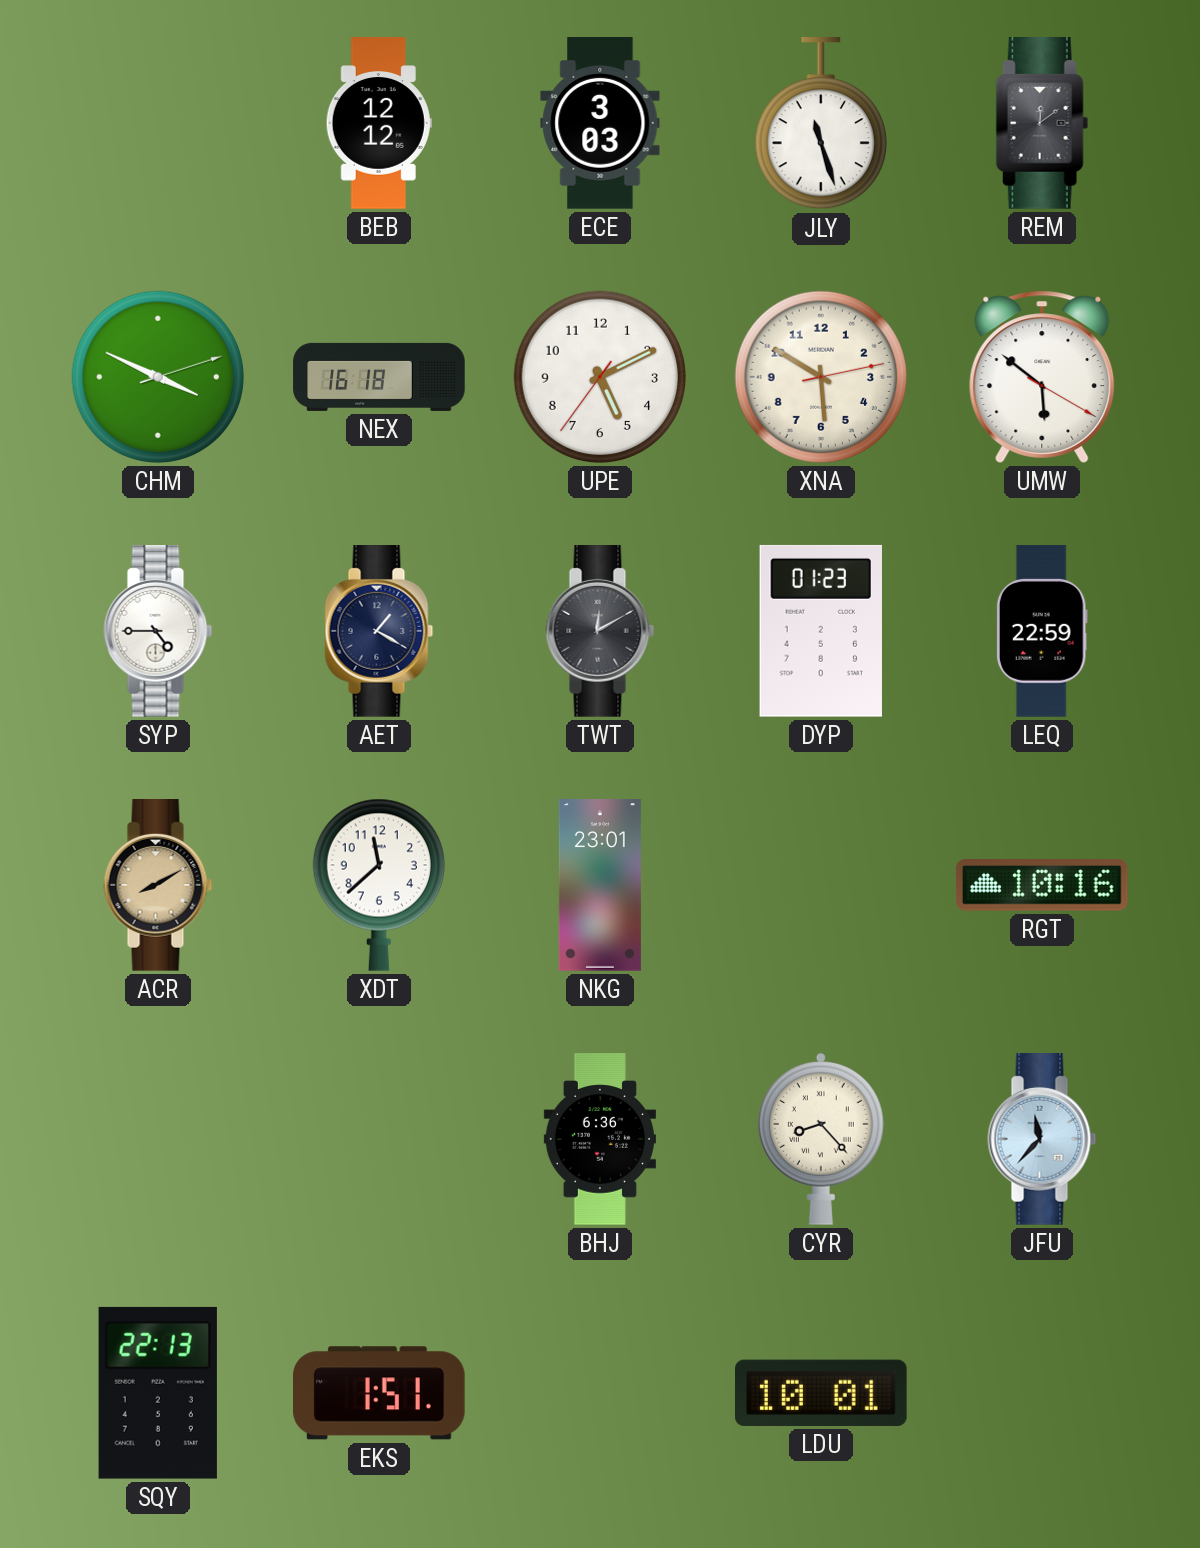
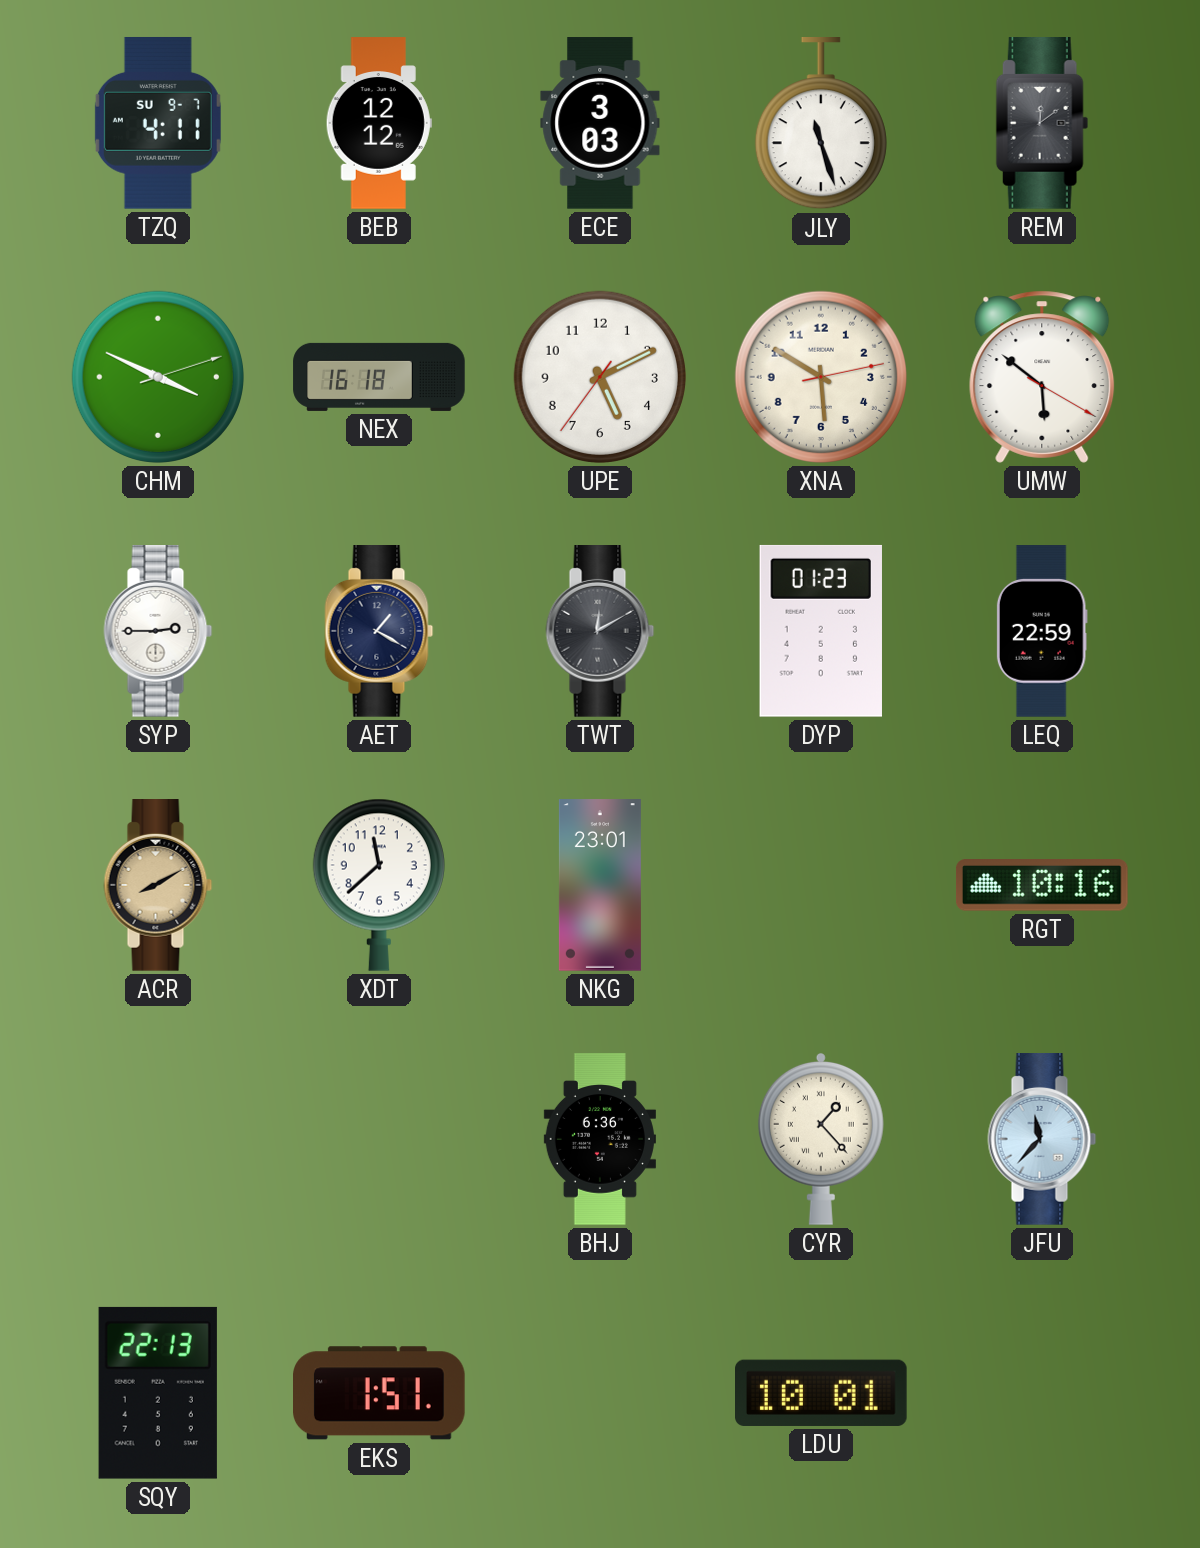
TZQ: none -> 4:11 (158, 123)
SYP: 4:45 -> 2:45 (158, 632)
CYR: 8:23 -> 1:23 (821, 1139)
